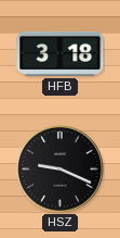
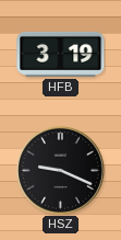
HFB: 3:18 -> 3:19 (61, 54)
